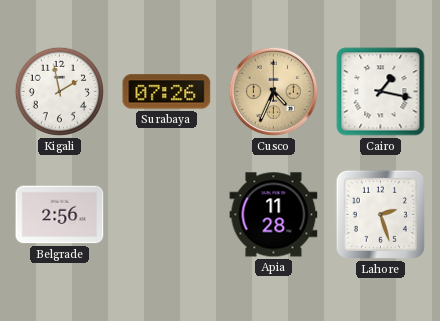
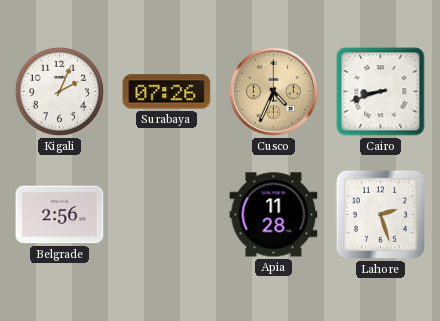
Kigali: 1:58 -> 2:04 (59, 91)
Cairo: 1:17 -> 8:42 (381, 92)
